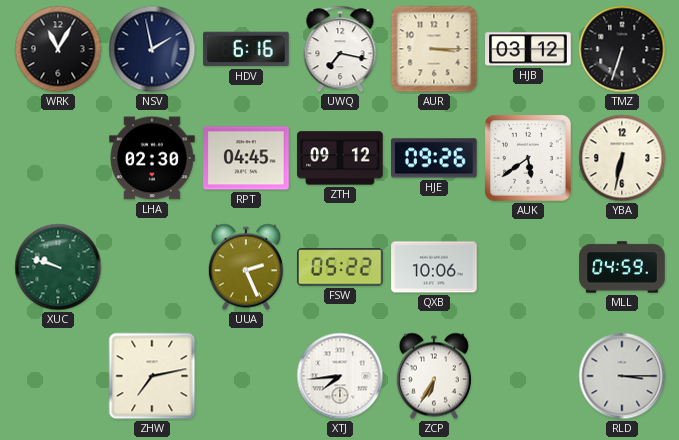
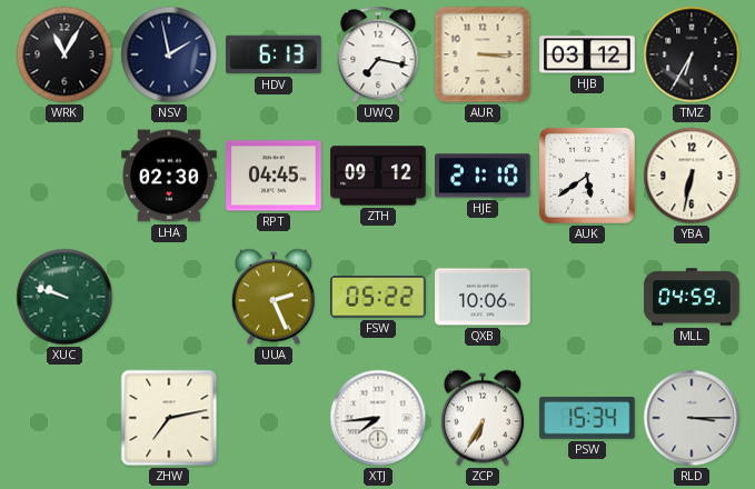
HDV: 6:16 -> 6:13 (274, 54)
TMZ: 6:33 -> 6:35 (692, 54)
HJE: 09:26 -> 21:10 (484, 176)
PSW: none -> 15:34 (587, 418)
